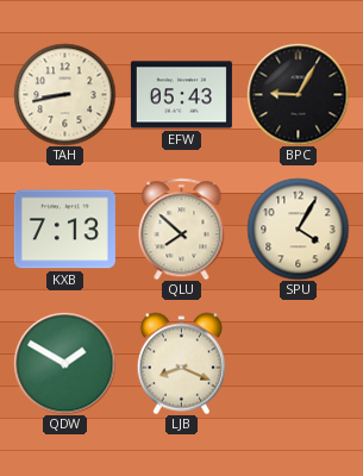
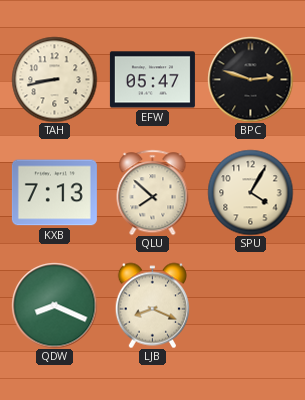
EFW: 05:43 -> 05:47 (152, 80)
BPC: 9:05 -> 2:48 (250, 79)
QDW: 1:50 -> 8:19 (54, 305)
